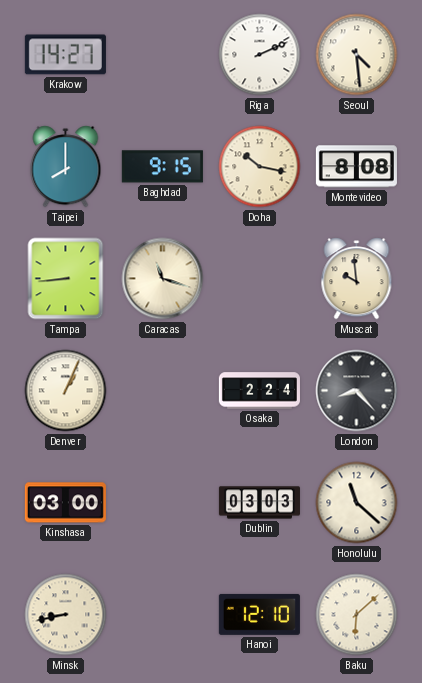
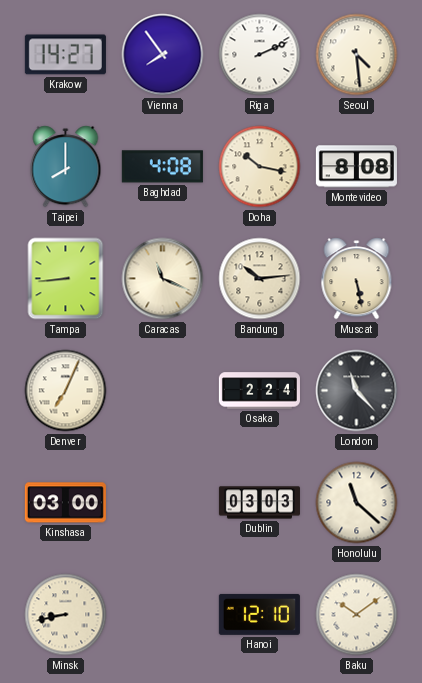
Vienna: none -> 7:54 (163, 55)
Baghdad: 9:15 -> 4:08 (162, 167)
Caracas: 11:18 -> 11:19 (163, 279)
Bandung: none -> 10:14 (260, 279)
Muscat: 9:59 -> 5:28 (357, 279)
Denver: 1:04 -> 7:04 (66, 391)
London: 8:23 -> 11:23 (357, 391)
Baku: 6:08 -> 10:09 (357, 615)
